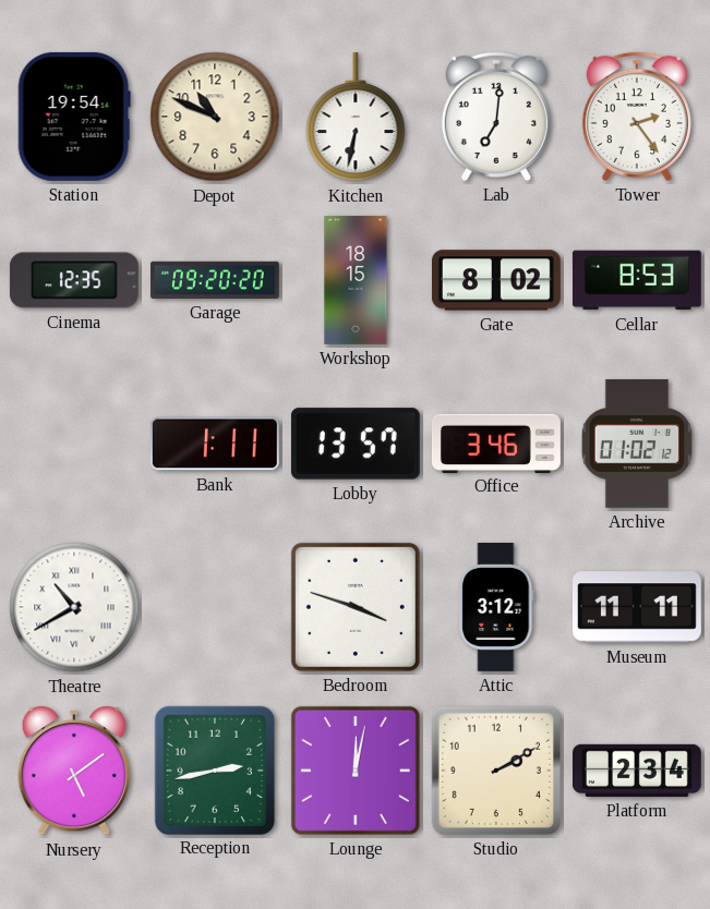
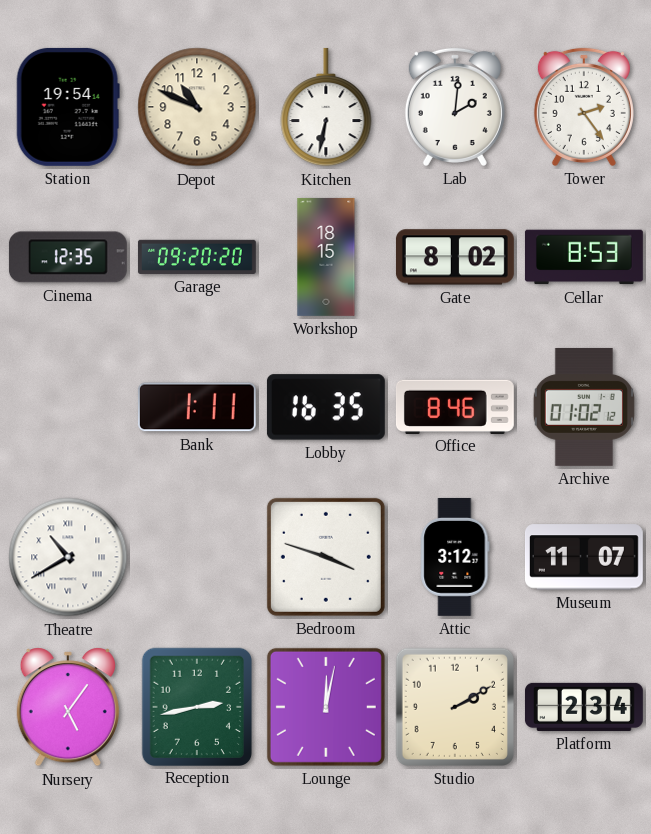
Lab: 7:01 -> 2:01 (455, 107)
Lobby: 13:57 -> 16:35 (326, 407)
Office: 3:46 -> 8:46 (455, 406)
Museum: 11:11 -> 11:07 (584, 557)
Nursery: 5:09 -> 5:06 (68, 707)
